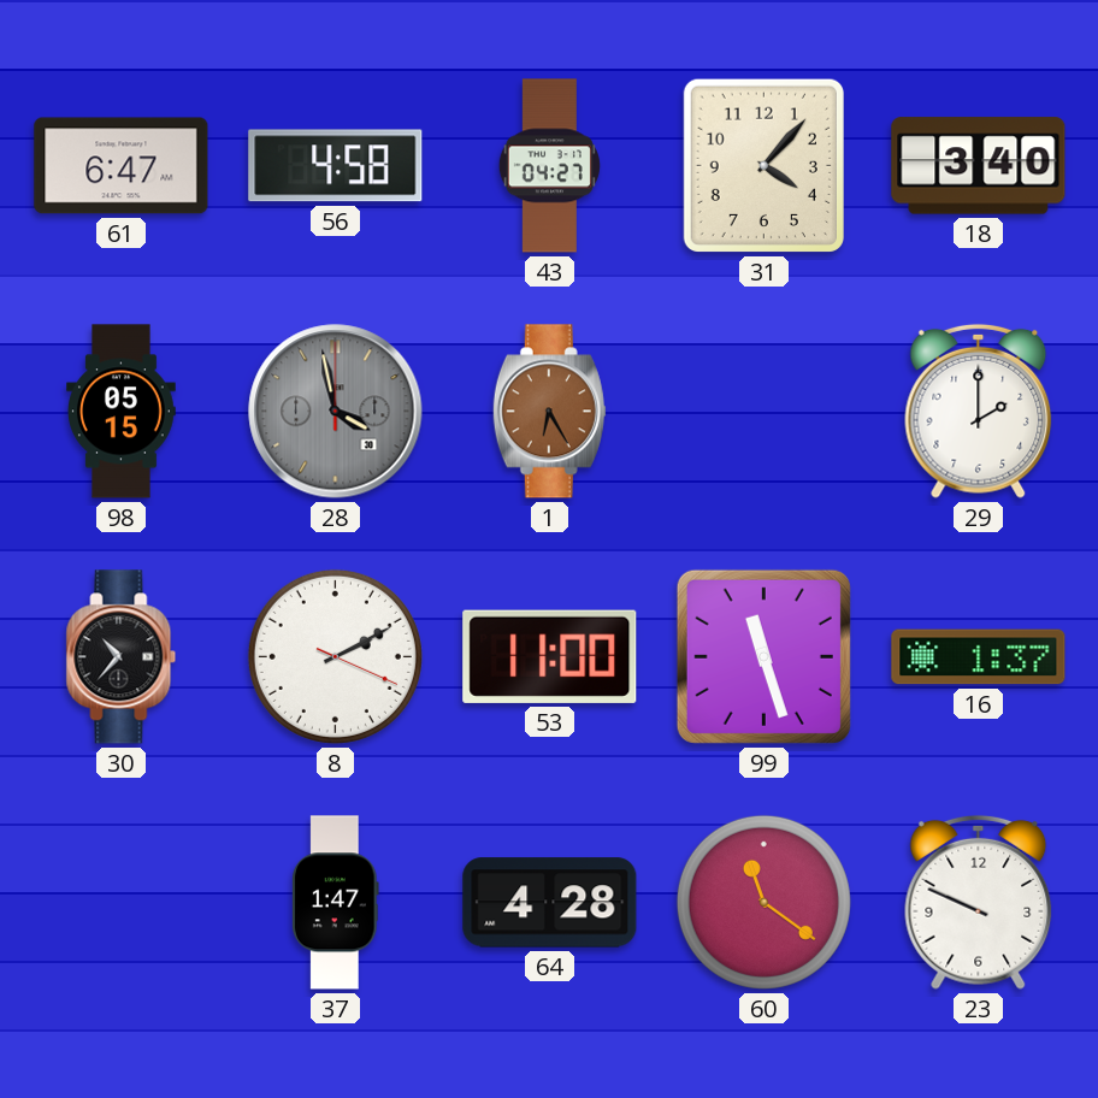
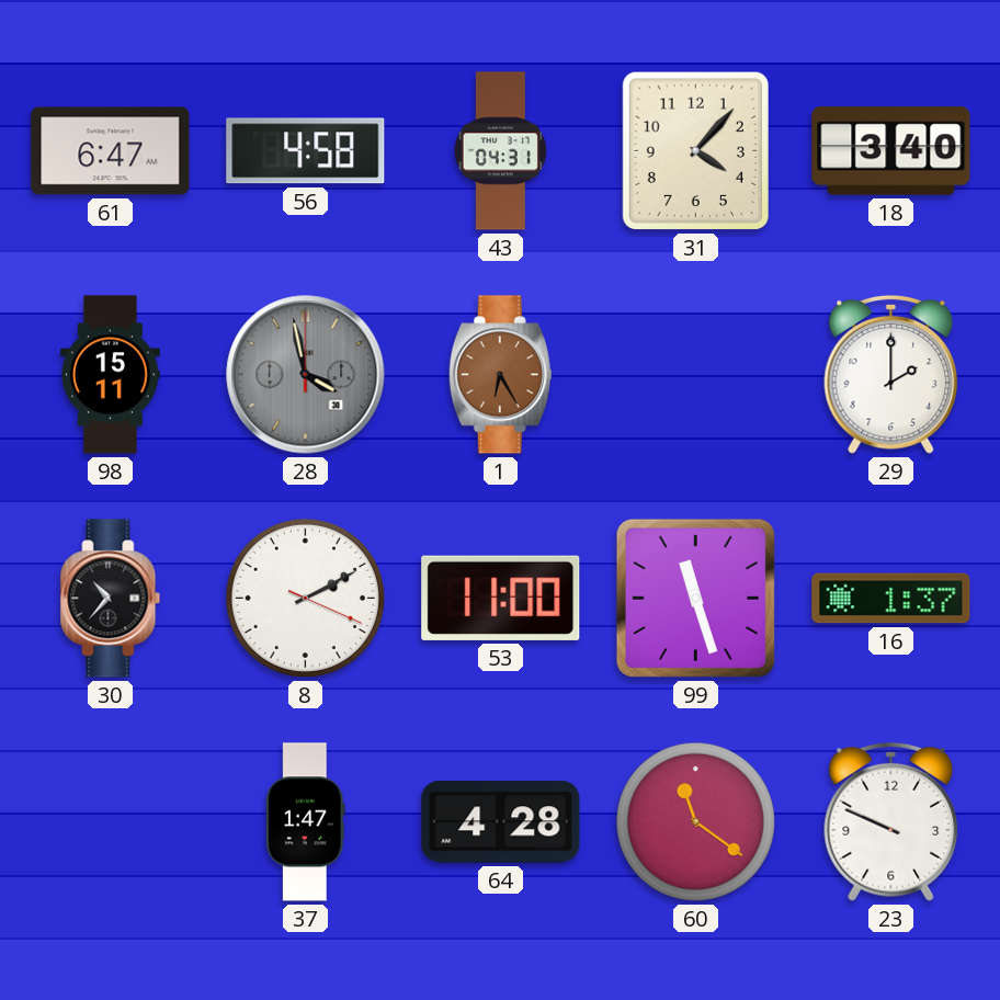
43: 04:27 -> 04:31 (500, 151)
98: 05:15 -> 15:11 (111, 375)
